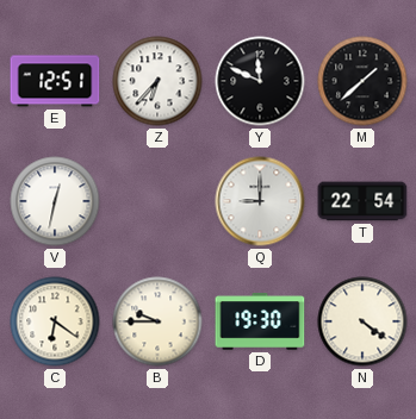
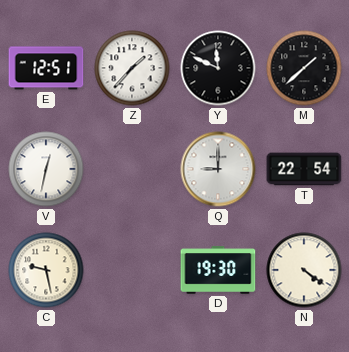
Z: 6:37 -> 1:37 (132, 68)
C: 6:21 -> 9:28 (46, 270)
B: 9:45 -> none (157, 321)
